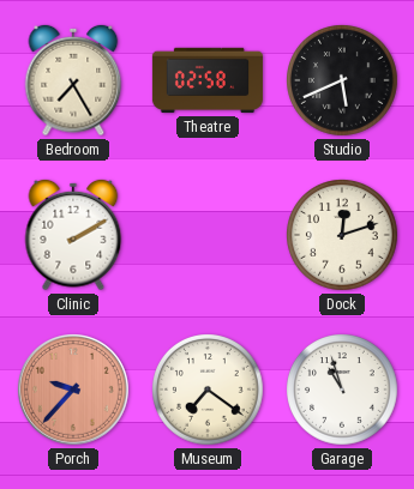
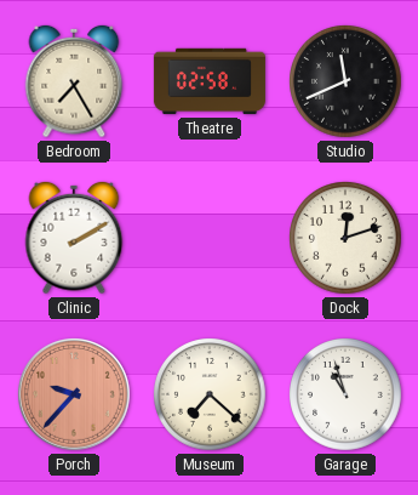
Studio: 5:41 -> 11:41 (347, 82)
Museum: 7:21 -> 7:22 (211, 396)
